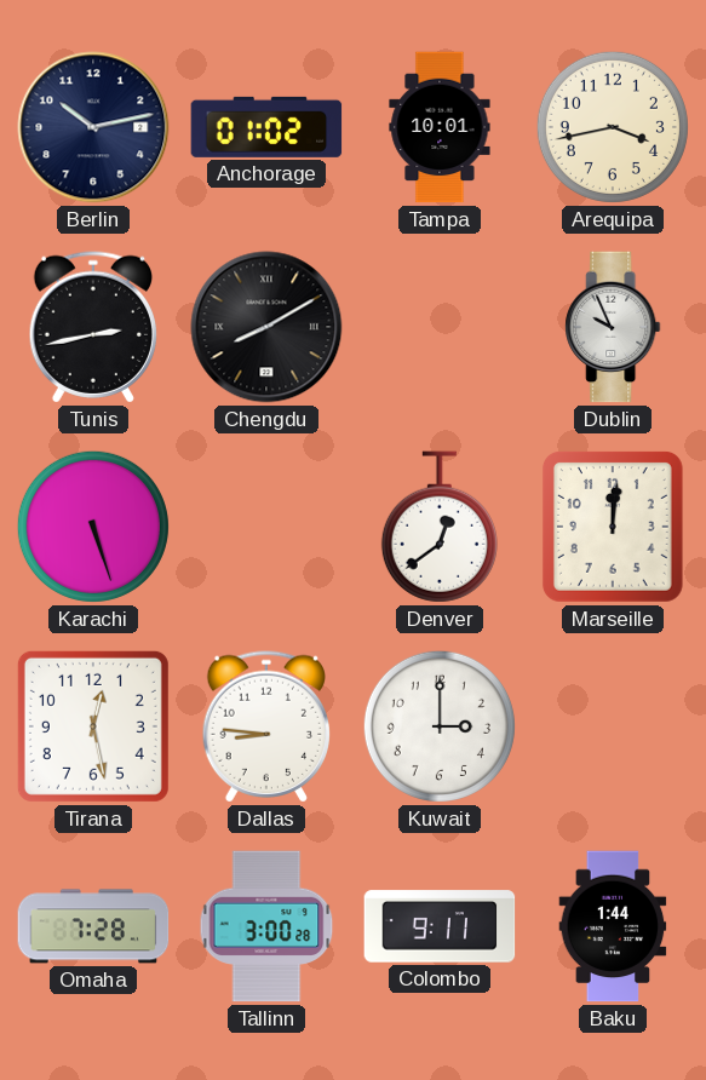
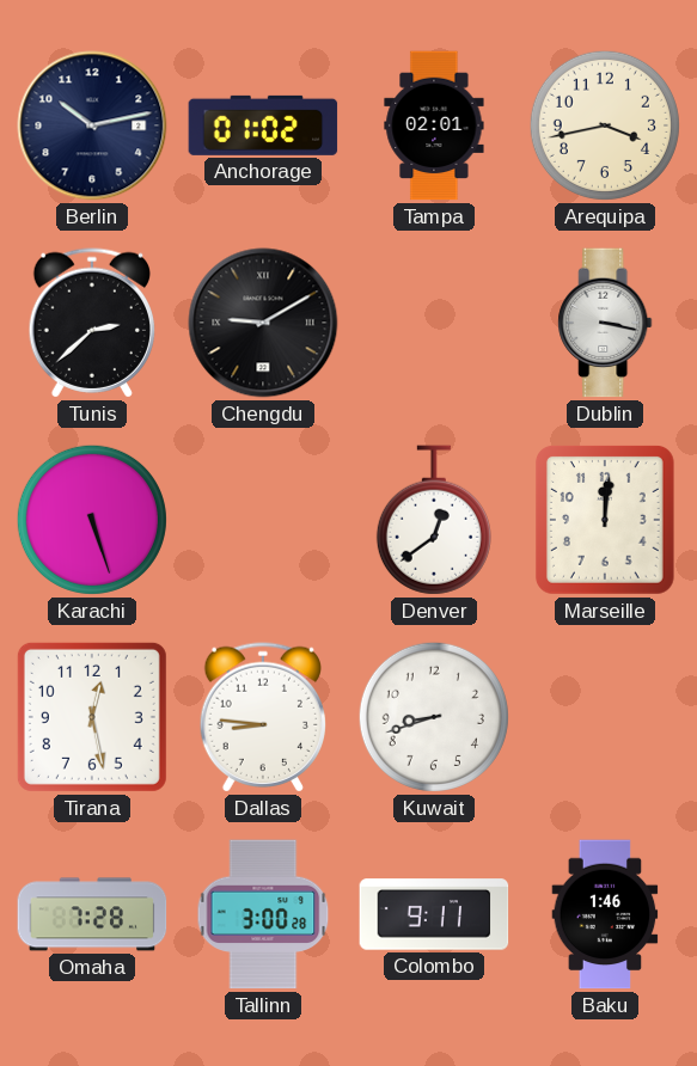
Tampa: 10:01 -> 02:01 (434, 125)
Tunis: 2:43 -> 2:38 (91, 323)
Chengdu: 8:10 -> 9:10 (263, 323)
Dublin: 9:56 -> 3:17 (605, 323)
Kuwait: 3:00 -> 8:42 (434, 717)
Baku: 1:44 -> 1:46 (605, 914)
